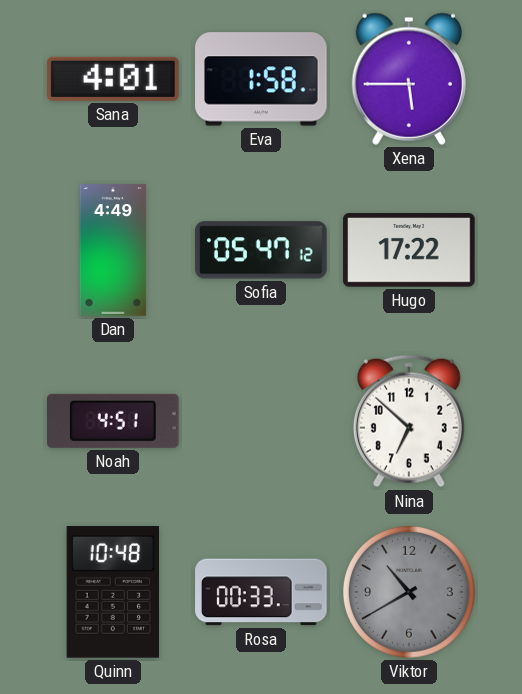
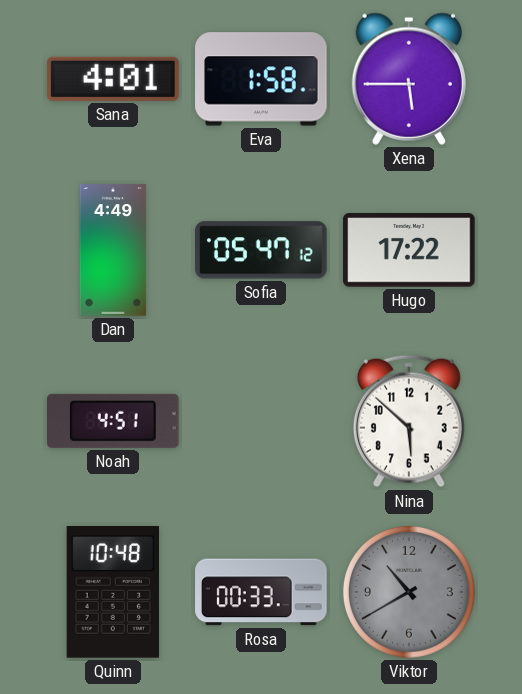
Nina: 6:52 -> 5:52 (409, 421)
